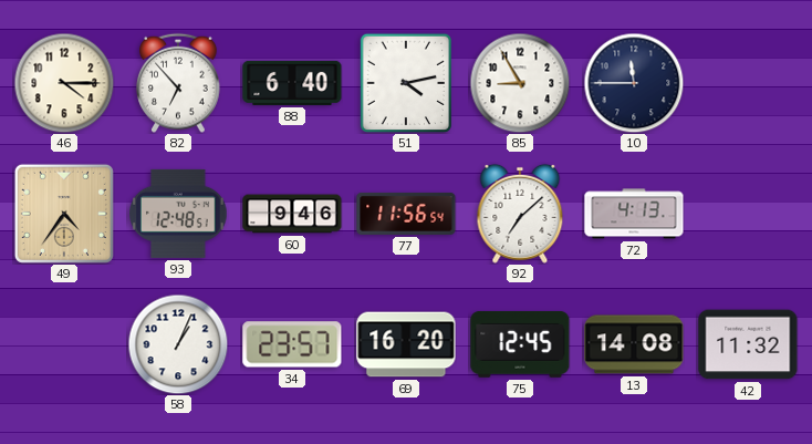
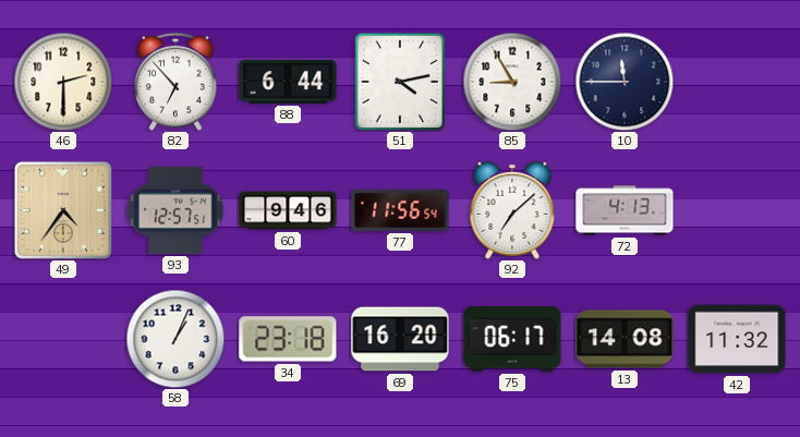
46: 4:15 -> 2:30 (63, 82)
88: 6:40 -> 6:44 (288, 82)
93: 12:48 -> 12:57 (175, 210)
34: 23:57 -> 23:18 (288, 339)
75: 12:45 -> 06:17 (512, 339)
